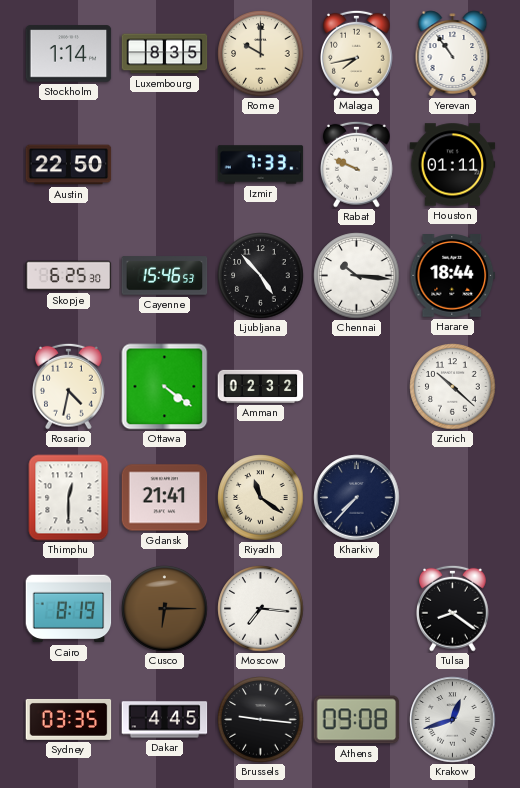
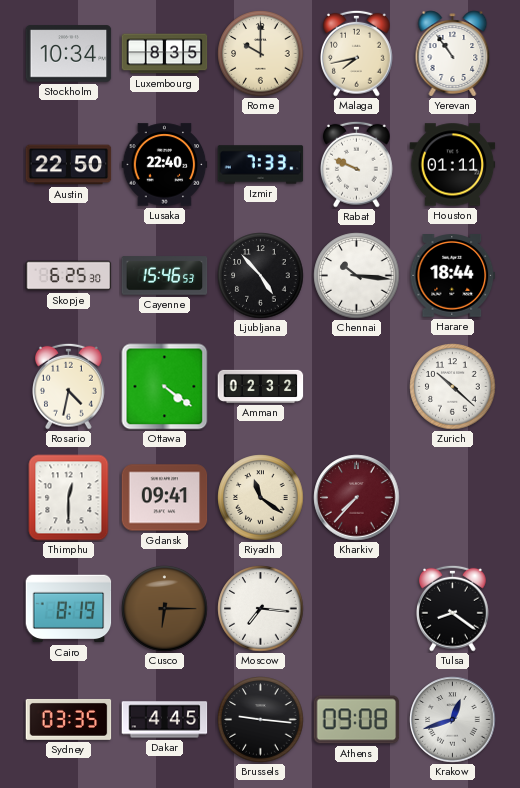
Stockholm: 1:14 -> 10:34 (69, 54)
Lusaka: none -> 22:40 (165, 165)
Gdansk: 21:41 -> 09:41 (165, 498)
Kharkiv dial: navy -> burgundy (357, 498)
